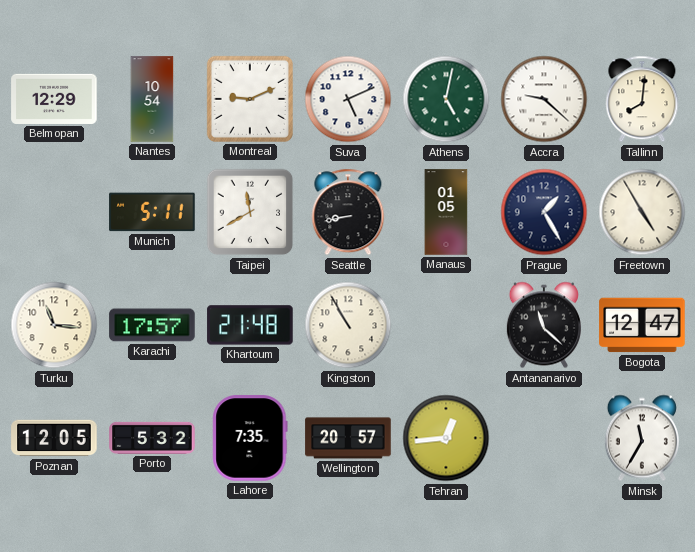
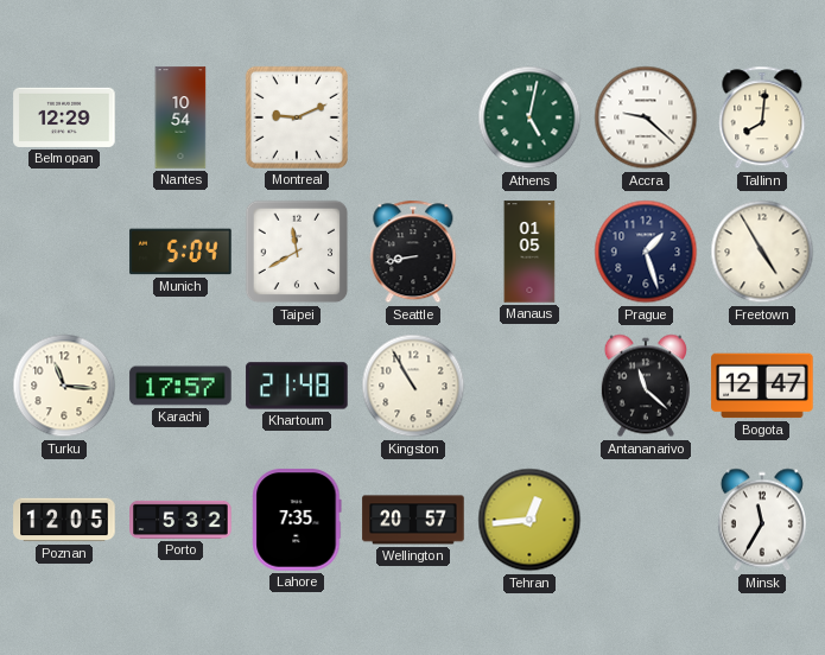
Suva: 5:11 -> none (348, 99)
Munich: 5:11 -> 5:04 (180, 252)
Prague: 1:25 -> 1:27 (646, 252)
